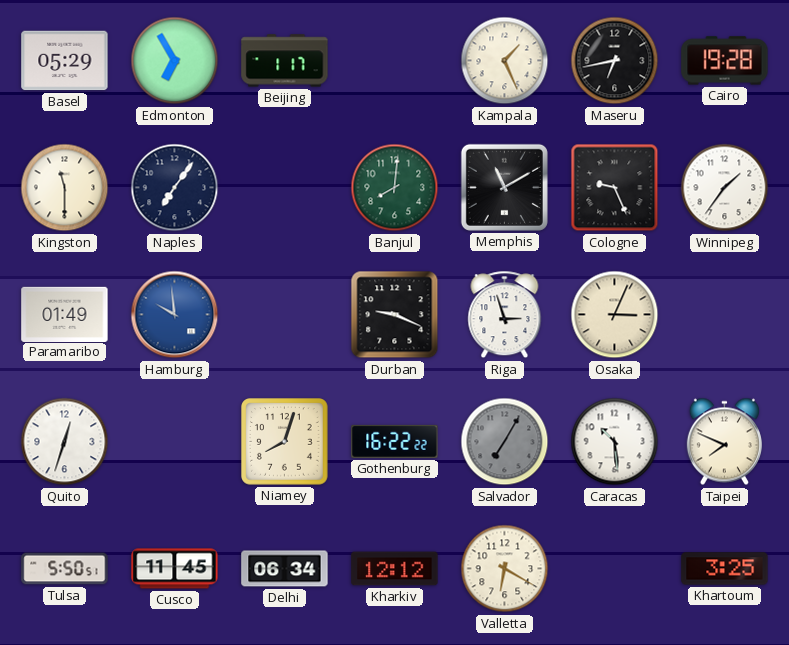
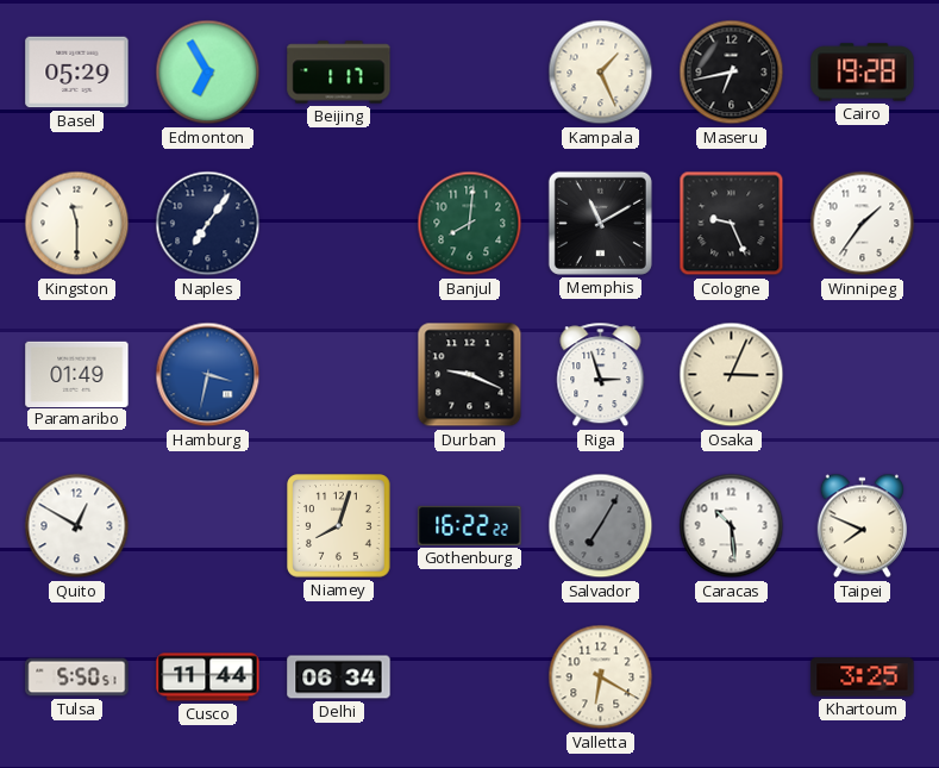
Hamburg: 9:59 -> 3:32 (208, 375)
Quito: 12:33 -> 12:50 (77, 526)
Cusco: 11:45 -> 11:44 (208, 678)
Kharkiv: 12:12 -> none (395, 569)
